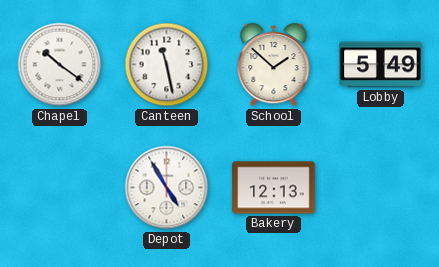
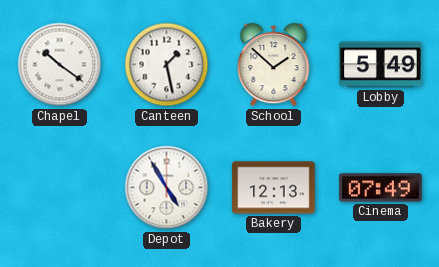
Canteen: 11:28 -> 1:28 (167, 65)
Cinema: none -> 07:49 (381, 188)
